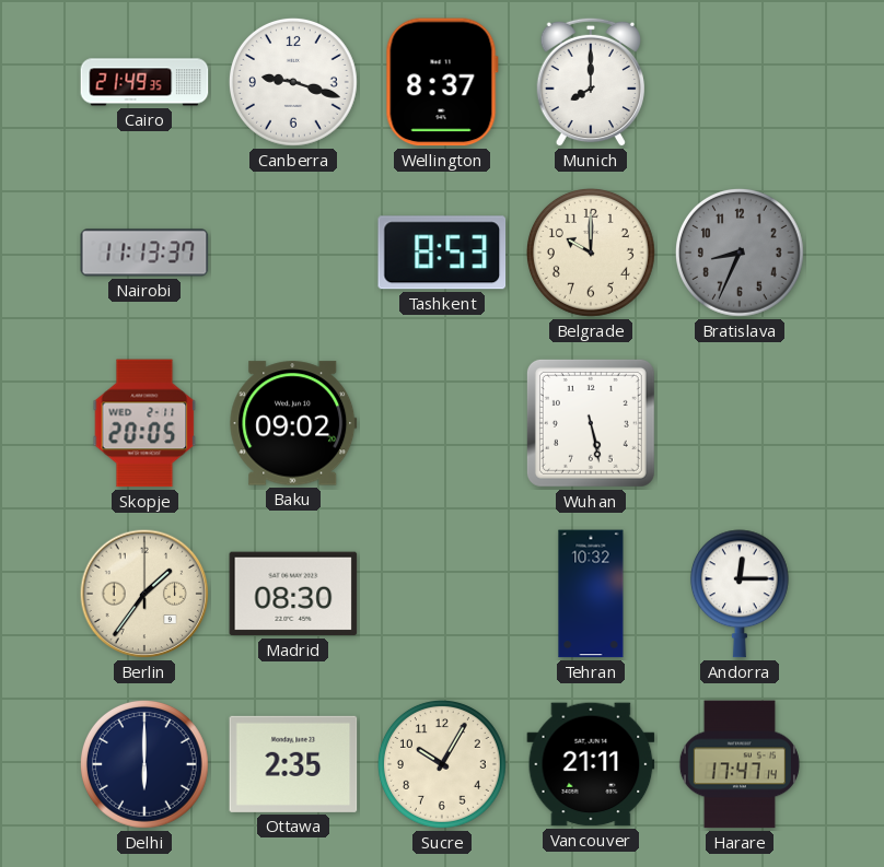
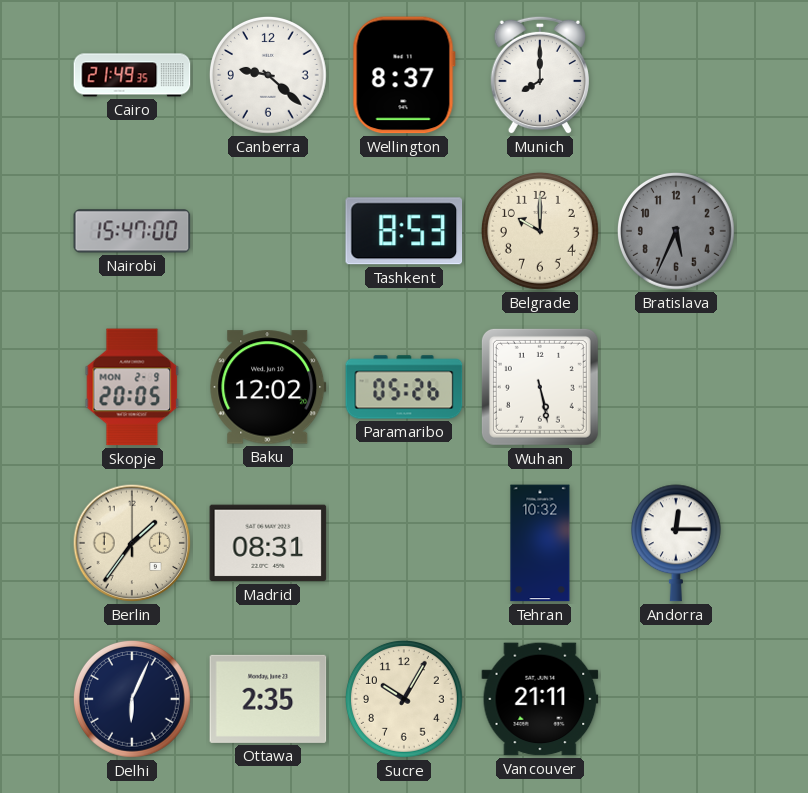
Canberra: 9:18 -> 9:22 (268, 75)
Nairobi: 11:13 -> 15:47 (132, 231)
Bratislava: 8:34 -> 5:34 (676, 231)
Skopje date: WED 2-11 -> MON 2-9 (132, 387)
Baku: 09:02 -> 12:02 (268, 387)
Paramaribo: none -> 05:26 (404, 387)
Madrid: 08:30 -> 08:31 (268, 543)
Delhi: 6:00 -> 6:04 (132, 699)
Harare: 17:47 -> none (740, 764)
